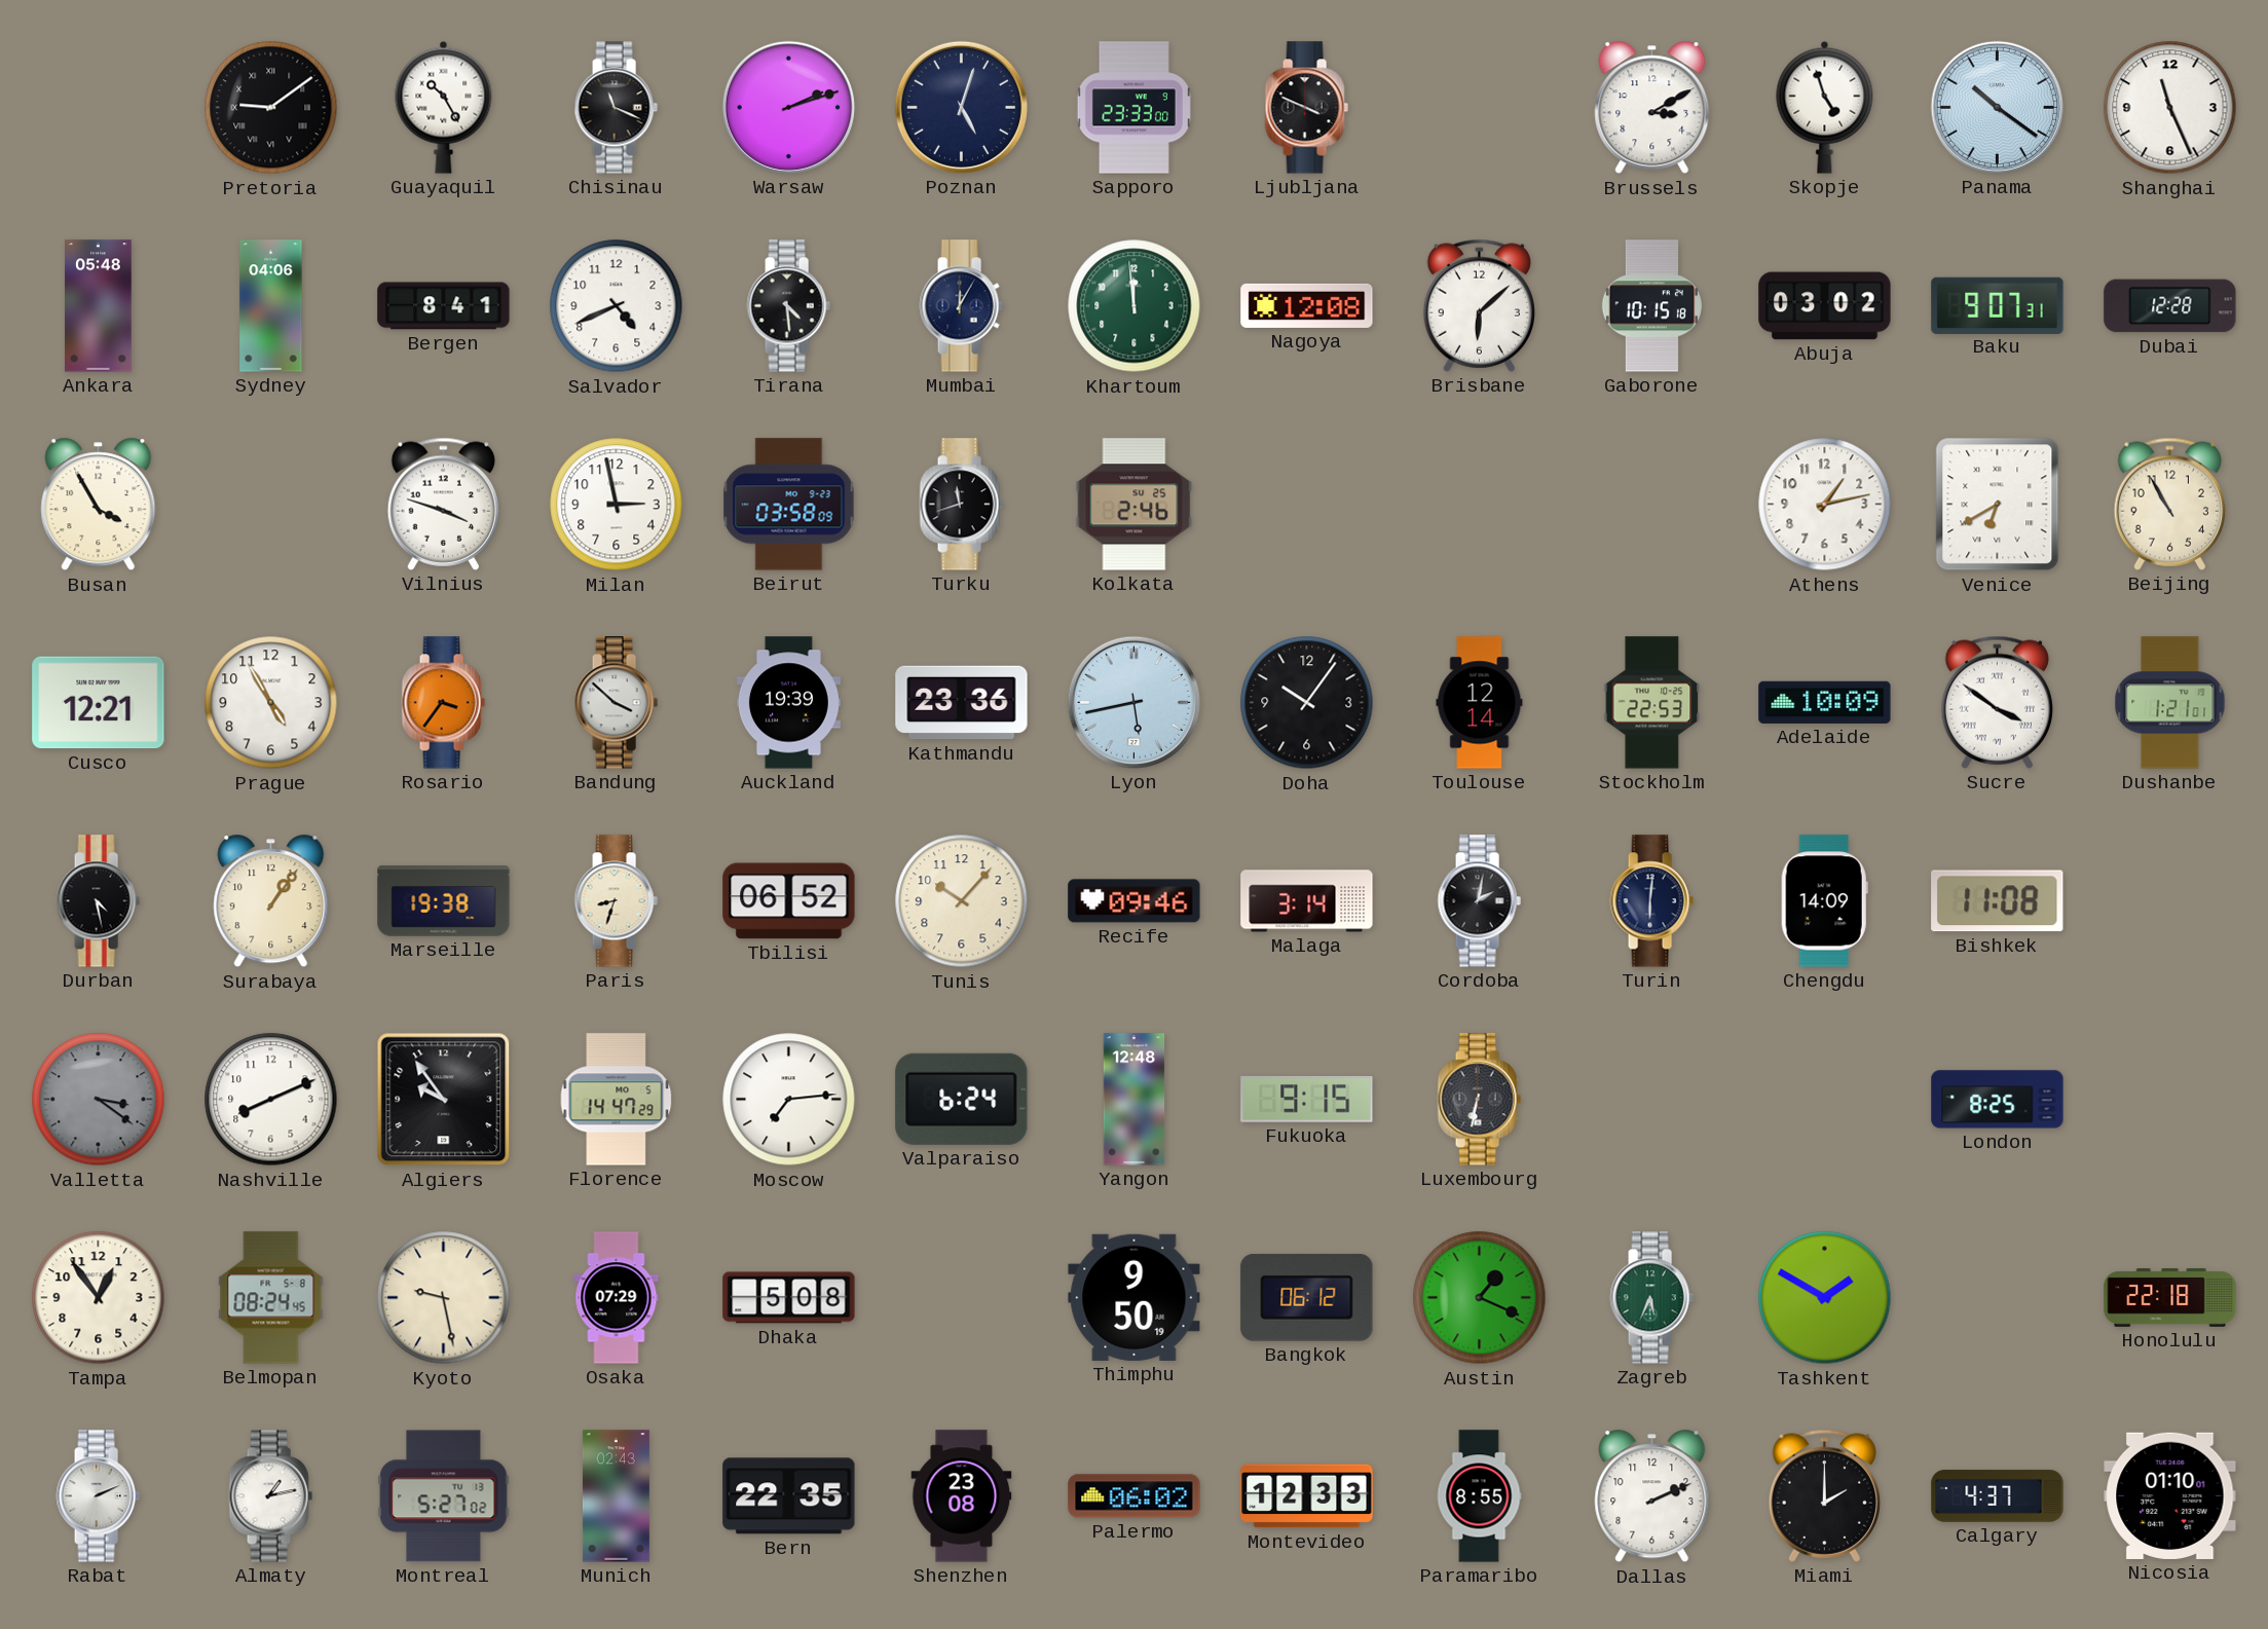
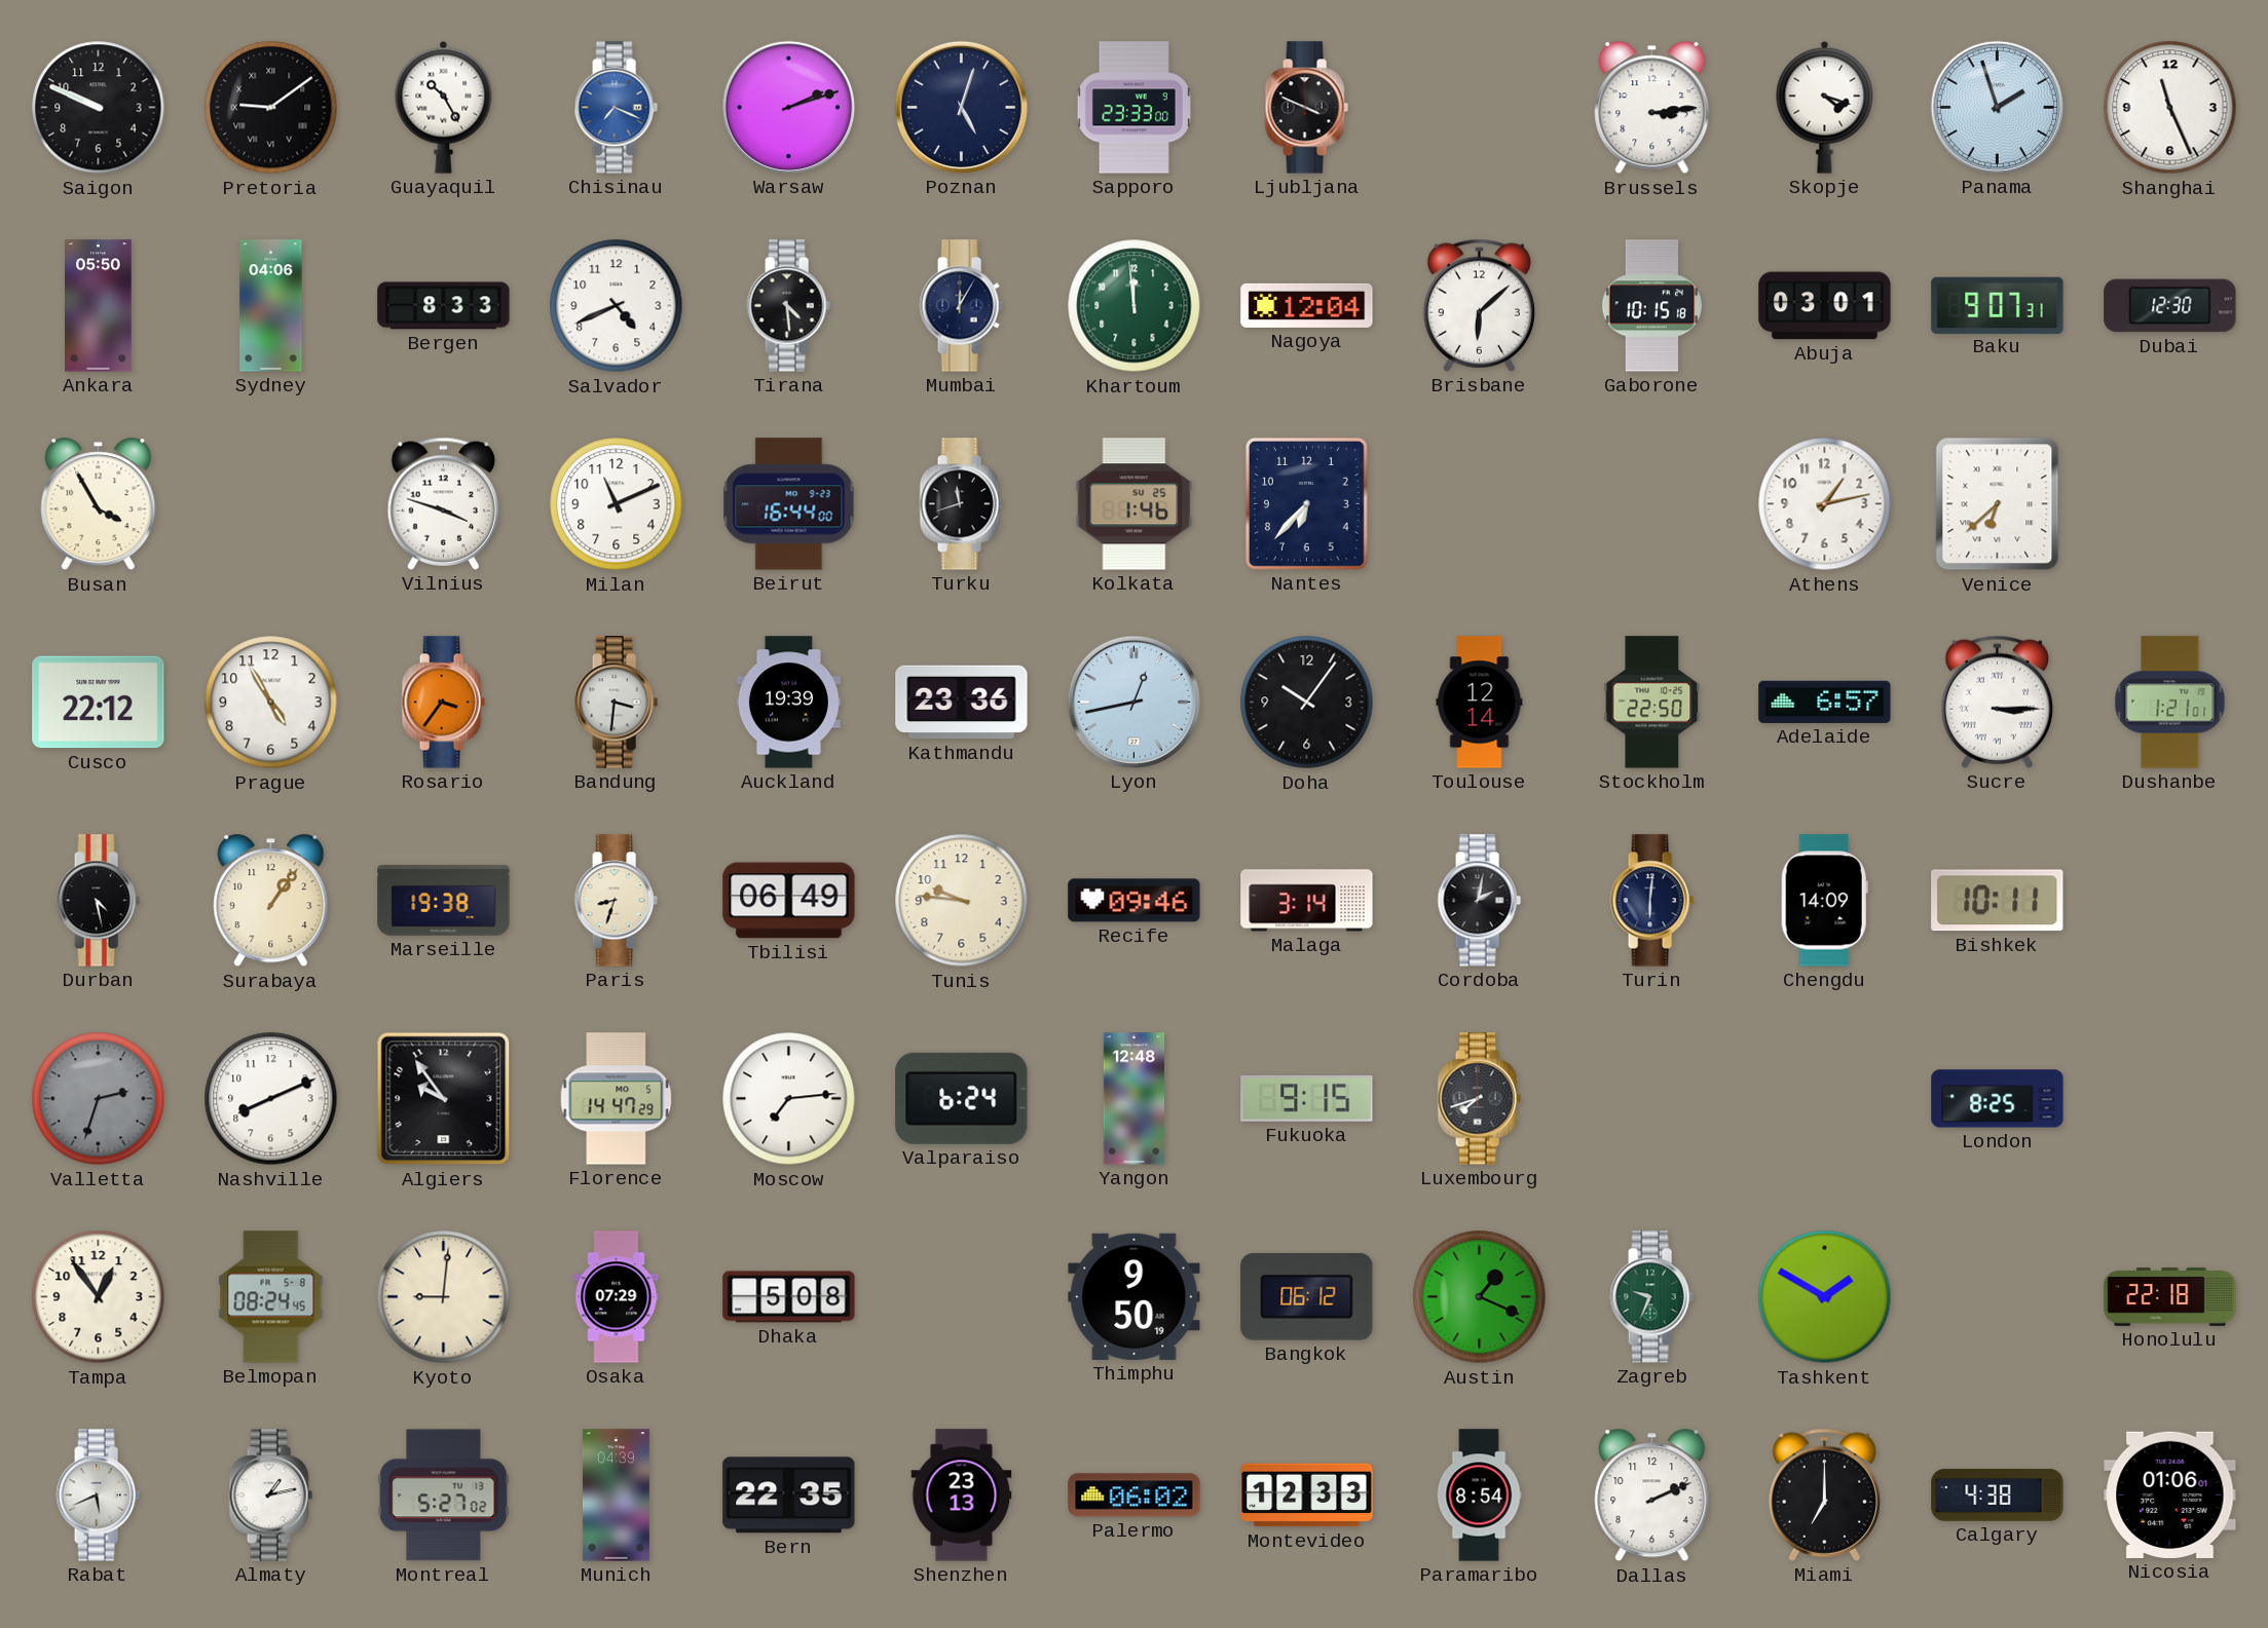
Saigon: none -> 9:49 (99, 108)
Chisinau: 11:19 -> 7:19 (616, 108)
Chisinau dial: black -> blue (616, 108)
Brussels: 3:10 -> 3:14 (1652, 108)
Skopje: 4:57 -> 4:18 (1825, 107)
Panama: 10:21 -> 1:57 (1997, 107)
Ankara: 05:48 -> 05:50 (99, 306)
Bergen: 8:41 -> 8:33 (444, 306)
Nagoya: 12:08 -> 12:04 (1307, 305)
Abuja: 03:02 -> 03:01 (1825, 306)
Dubai: 12:28 -> 12:30 (2170, 306)
Milan: 2:58 -> 11:11 (617, 504)
Beirut: 03:58 -> 16:44 (789, 504)
Kolkata: 2:46 -> 1:46 (1135, 504)
Nantes: none -> 6:37 (1306, 503)
Venice: 6:40 -> 6:38 (1998, 504)
Beijing: 10:55 -> none (2169, 504)
Cusco: 12:21 -> 22:12 (99, 703)
Bandung: 3:52 -> 3:31 (616, 703)
Lyon: 5:43 -> 12:43 (1133, 702)
Stockholm: 22:53 -> 22:50 (1652, 703)
Adelaide: 10:09 -> 6:57 (1825, 702)
Sucre: 3:51 -> 3:15 (1997, 702)
Tbilisi: 06:52 -> 06:49 (789, 901)
Tunis: 10:07 -> 9:46 (962, 901)
Bishkek: 11:08 -> 10:11 (1998, 901)
Valletta: 3:21 -> 2:33 (99, 1099)
Luxembourg: 6:32 -> 7:42 (1479, 1099)
Kyoto: 9:28 -> 9:01 (444, 1297)
Zagreb: 5:34 -> 9:34 (1651, 1297)
Rabat: 2:11 -> 5:41 (98, 1496)
Munich: 02:43 -> 04:39 (616, 1496)
Shenzhen: 23:08 -> 23:13 (962, 1496)
Paramaribo: 8:55 -> 8:54 (1479, 1496)
Miami: 2:00 -> 7:00 (1824, 1494)
Calgary: 4:37 -> 4:38 (1998, 1496)
Nicosia: 01:10 -> 01:06 (2170, 1494)
